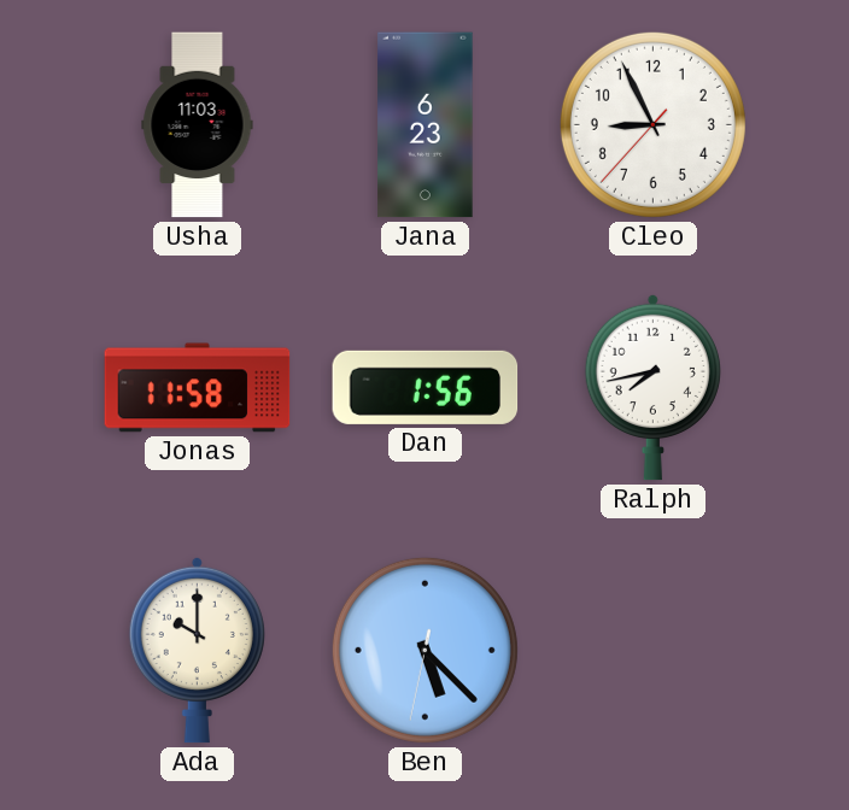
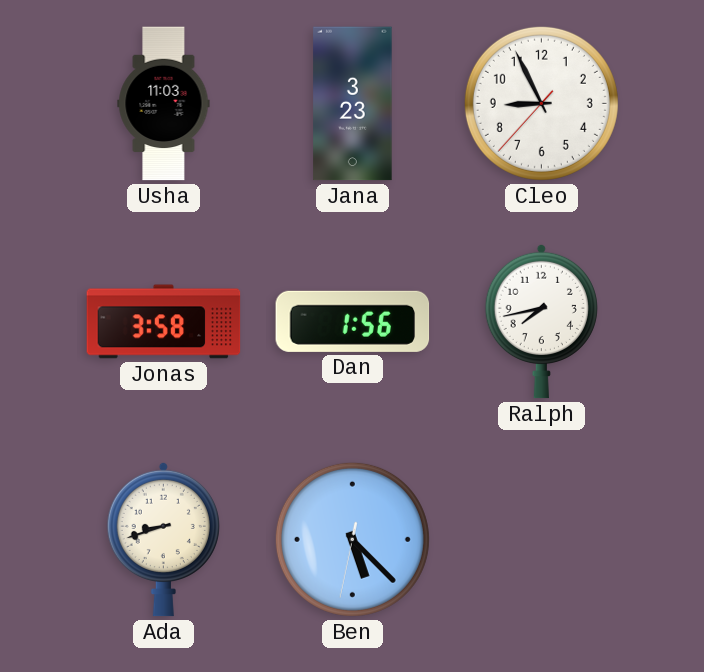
Jana: 6:23 -> 3:23 (353, 104)
Jonas: 11:58 -> 3:58 (164, 322)
Ada: 10:00 -> 8:42 (163, 539)
